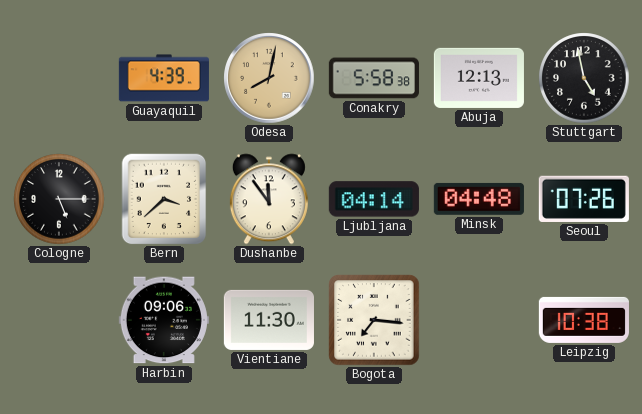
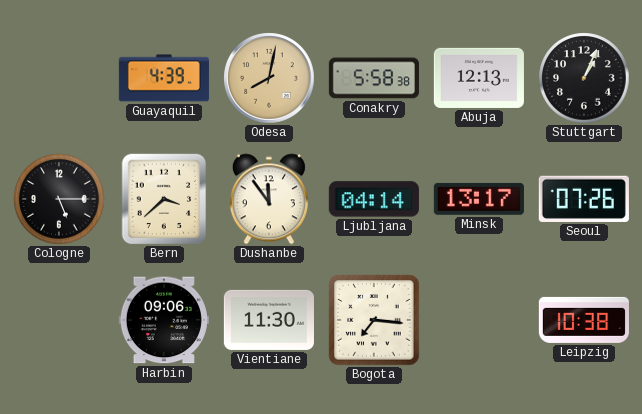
Stuttgart: 4:58 -> 1:04 (584, 78)
Minsk: 04:48 -> 13:17 (479, 199)
